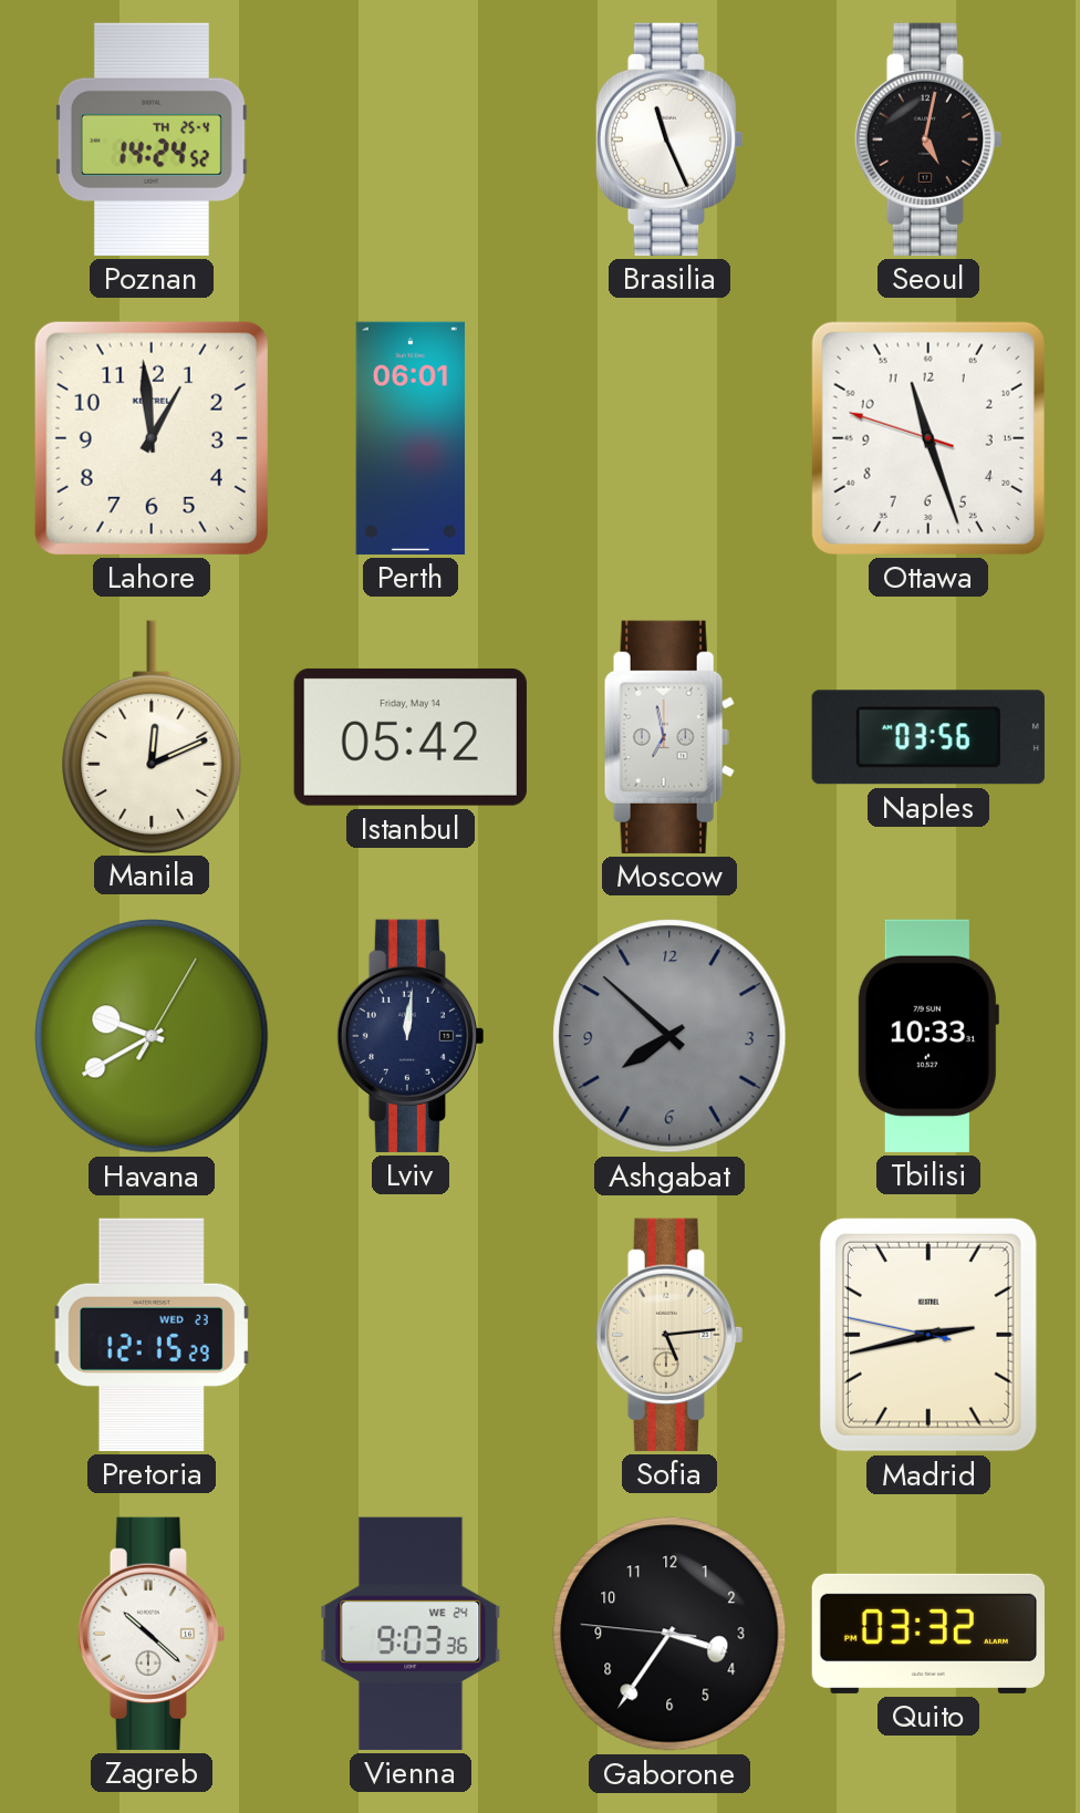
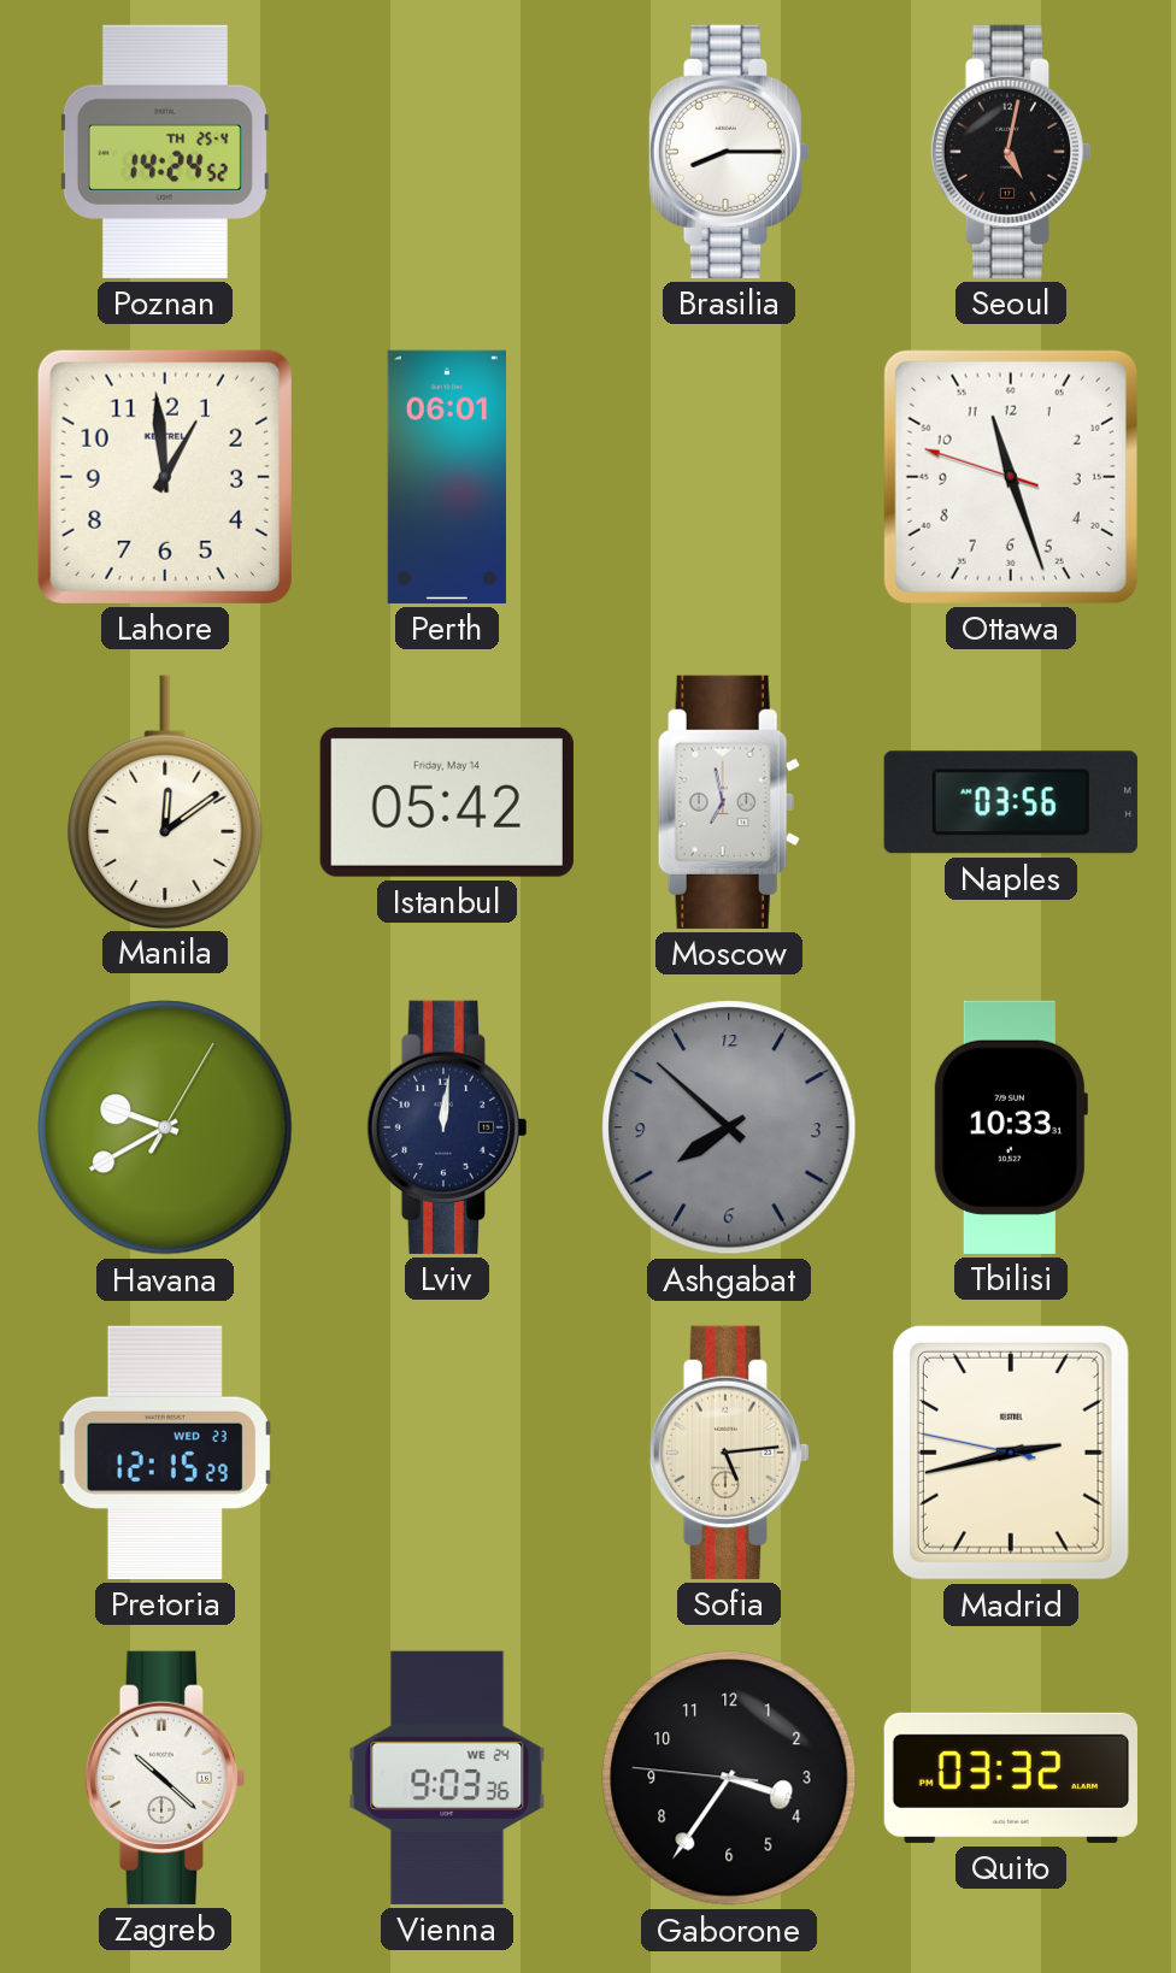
Brasilia: 11:26 -> 8:15 (729, 152)
Manila: 12:11 -> 12:09 (165, 801)
